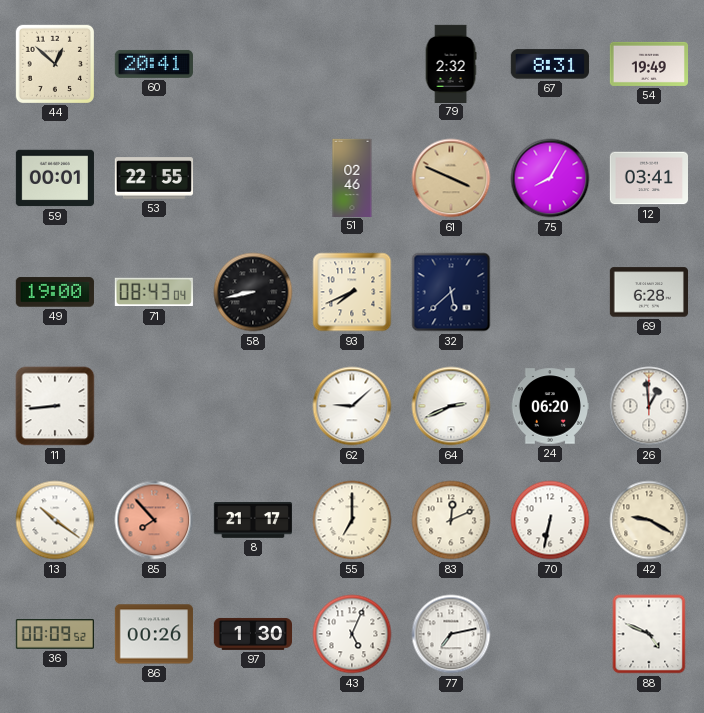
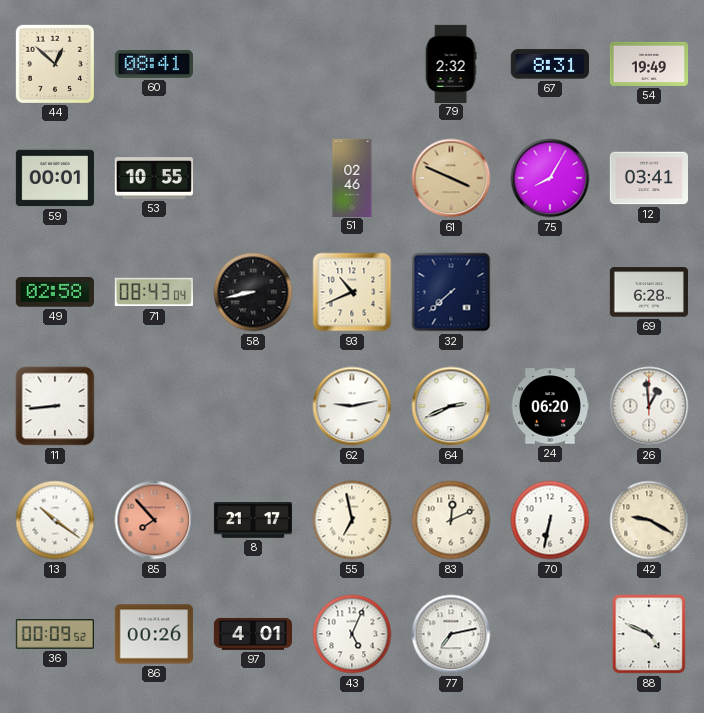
60: 20:41 -> 08:41 (154, 64)
53: 22:55 -> 10:55 (153, 178)
49: 19:00 -> 02:58 (55, 292)
93: 7:41 -> 10:41 (352, 292)
32: 5:38 -> 7:38 (451, 292)
62: 9:08 -> 9:13 (352, 406)
55: 7:00 -> 6:58 (352, 520)
97: 1:30 -> 4:01 (252, 634)
